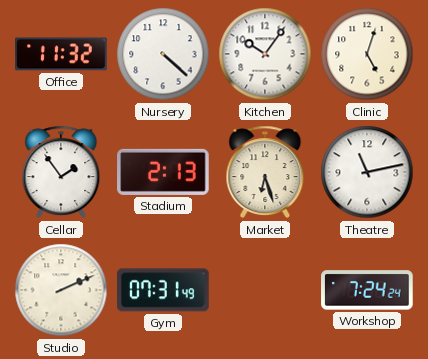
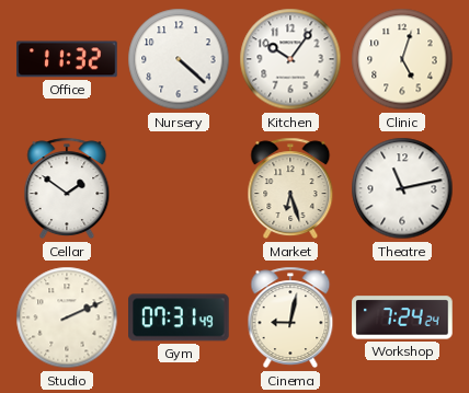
Cellar: 1:54 -> 1:51 (67, 188)
Stadium: 2:13 -> none (163, 172)
Cinema: none -> 9:02 (290, 317)
